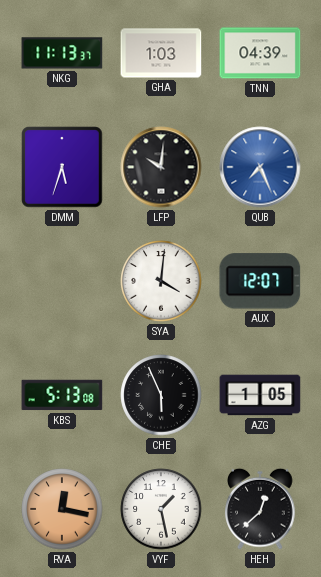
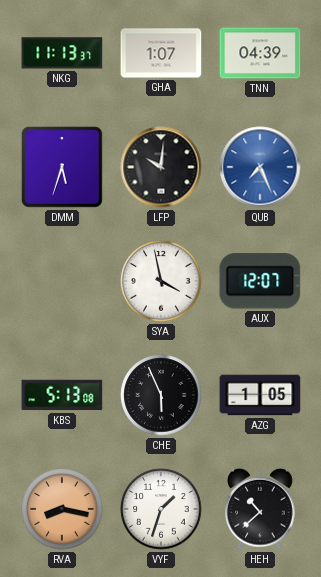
GHA: 1:03 -> 1:07 (161, 53)
SYA: 4:01 -> 3:58 (161, 281)
RVA: 12:17 -> 8:17 (62, 509)
VYF: 1:28 -> 1:33 (161, 509)
HEH: 12:38 -> 10:38 (260, 509)
